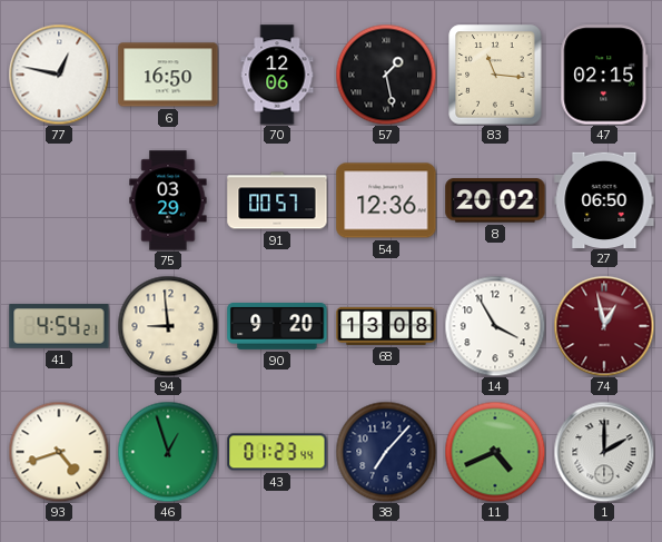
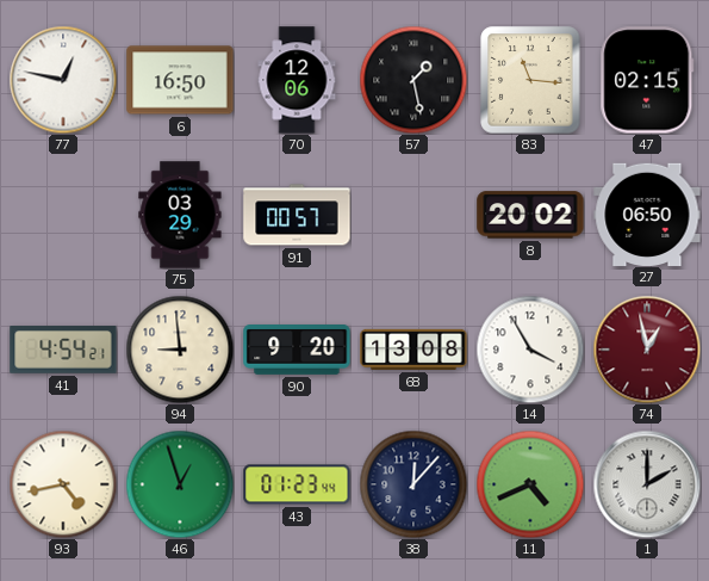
54: 12:36 -> none (386, 200)
93: 4:42 -> 4:43 (63, 484)
38: 7:07 -> 12:07 (413, 484)
